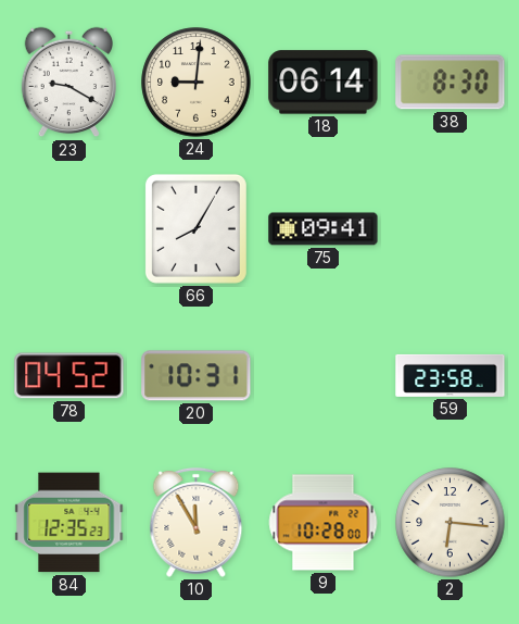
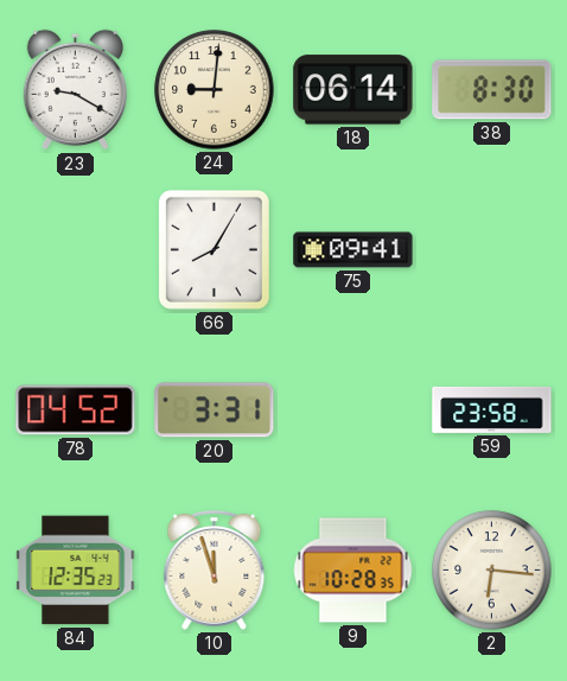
20: 10:31 -> 3:31 (215, 410)
10: 11:55 -> 11:57 (215, 569)
9: 10:28:00 -> 10:28:35 (353, 571)
